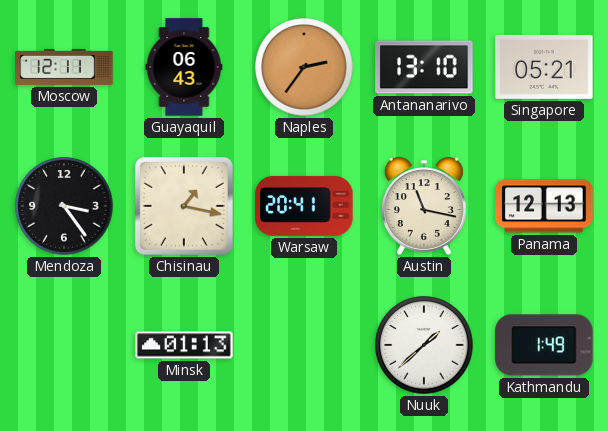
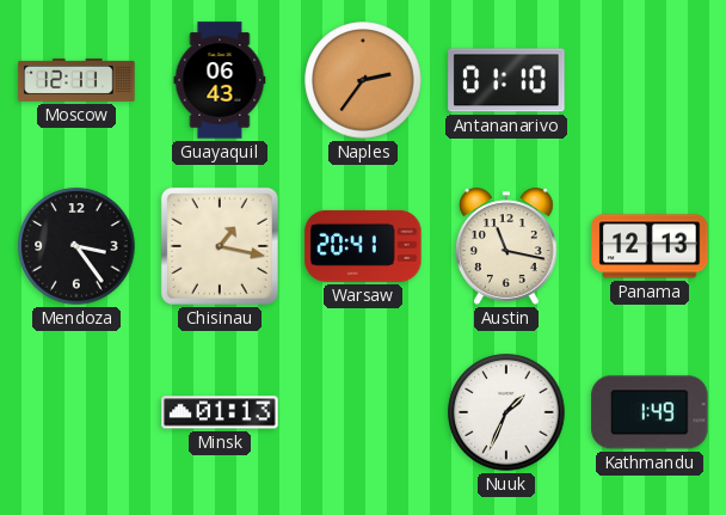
Antananarivo: 13:10 -> 01:10 (506, 80)
Singapore: 05:21 -> none (544, 67)
Nuuk: 1:38 -> 1:34 (506, 412)
